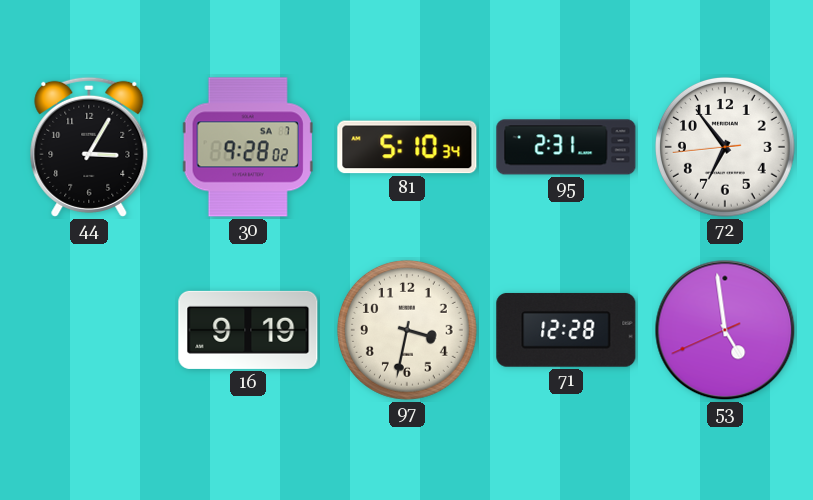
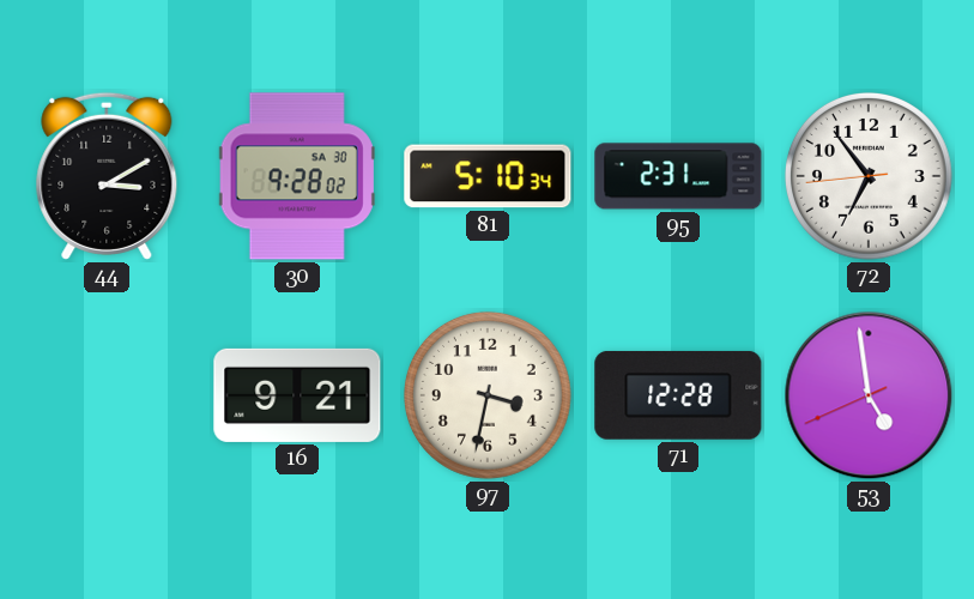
44: 3:05 -> 3:10 (107, 176)
30 date: SA 7 -> SA 30 (297, 176)
16: 9:19 -> 9:21 (297, 395)
